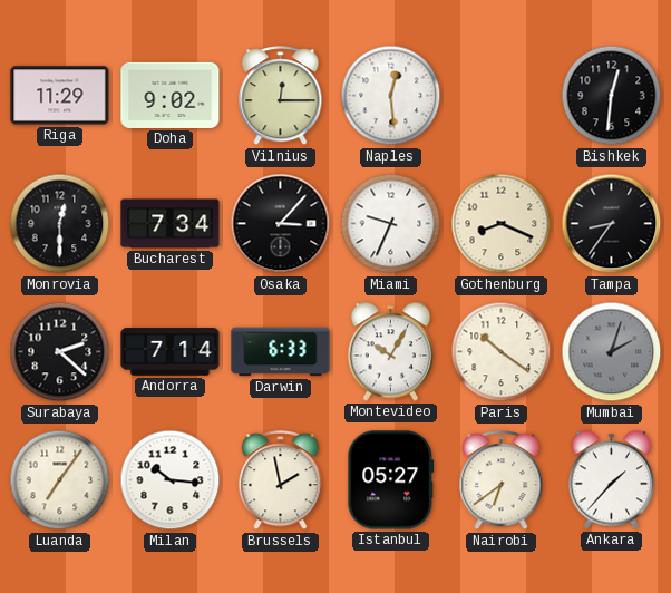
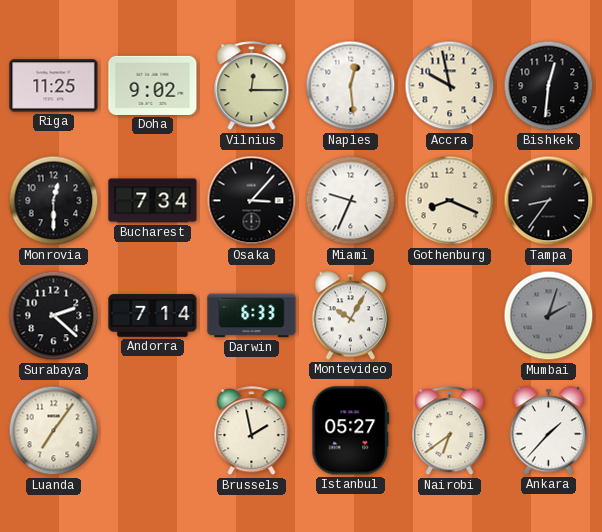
Riga: 11:29 -> 11:25 (54, 86)
Accra: none -> 9:58 (450, 86)
Paris: 10:21 -> none (502, 352)
Milan: 10:16 -> none (171, 480)
